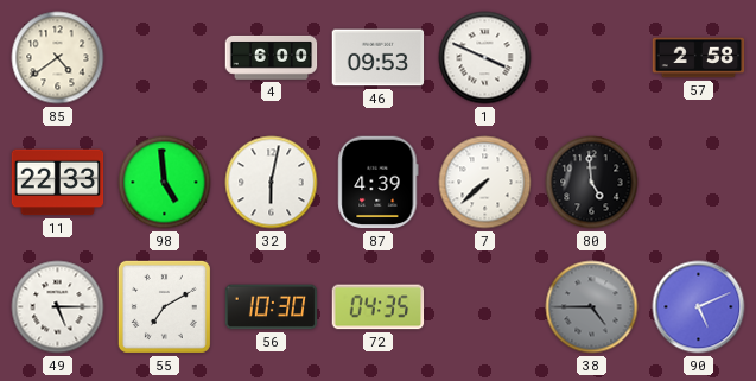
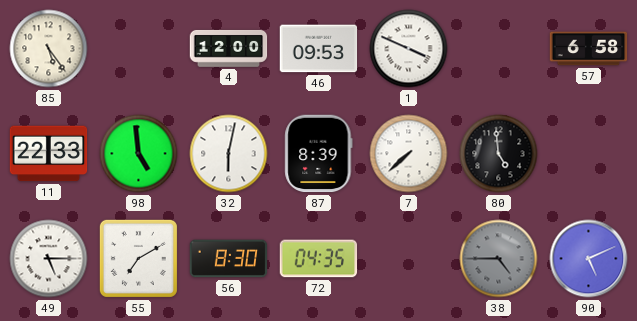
85: 4:39 -> 5:24 (49, 49)
4: 6:00 -> 12:00 (229, 49)
57: 2:58 -> 6:58 (589, 49)
87: 4:39 -> 8:39 (319, 154)
56: 10:30 -> 8:30 (229, 259)
